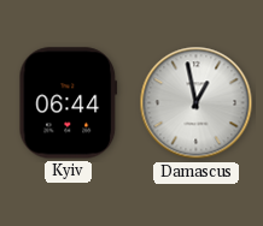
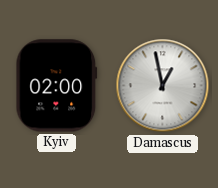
Kyiv: 06:44 -> 02:00 (57, 86)
